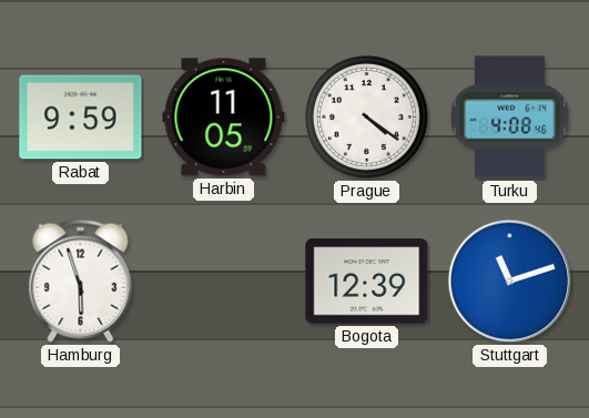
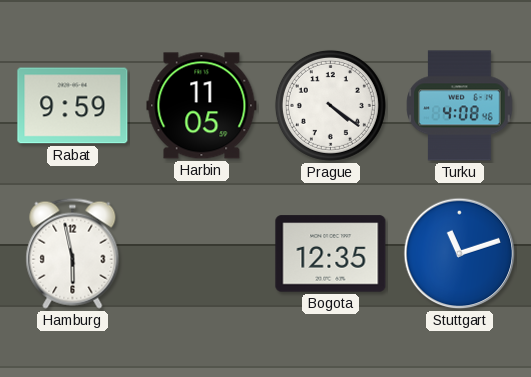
Hamburg: 5:57 -> 5:58 (73, 253)
Bogota: 12:39 -> 12:35 (331, 254)
